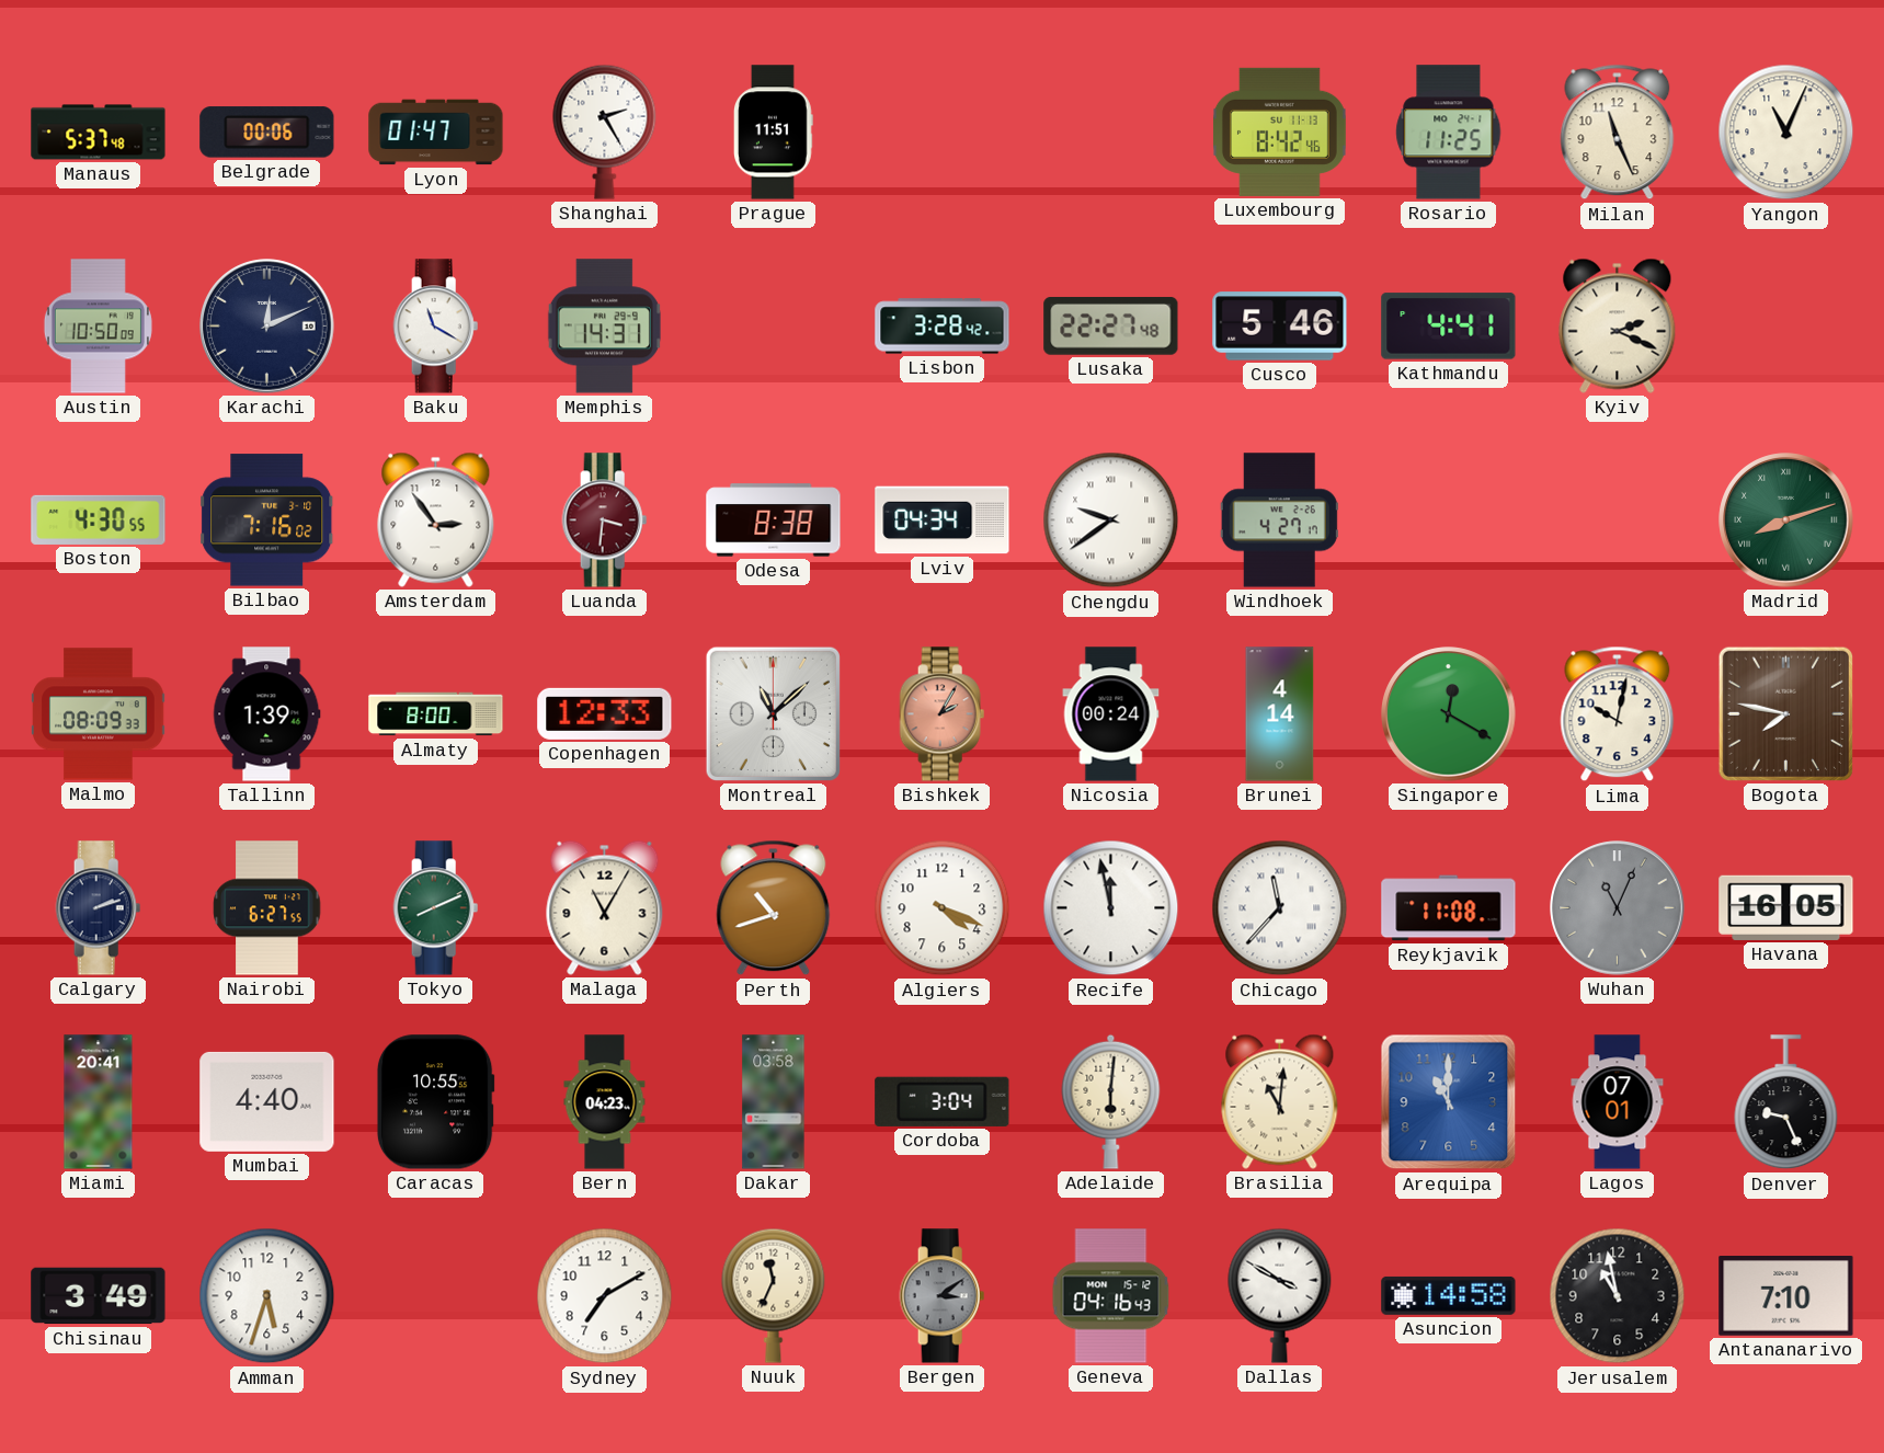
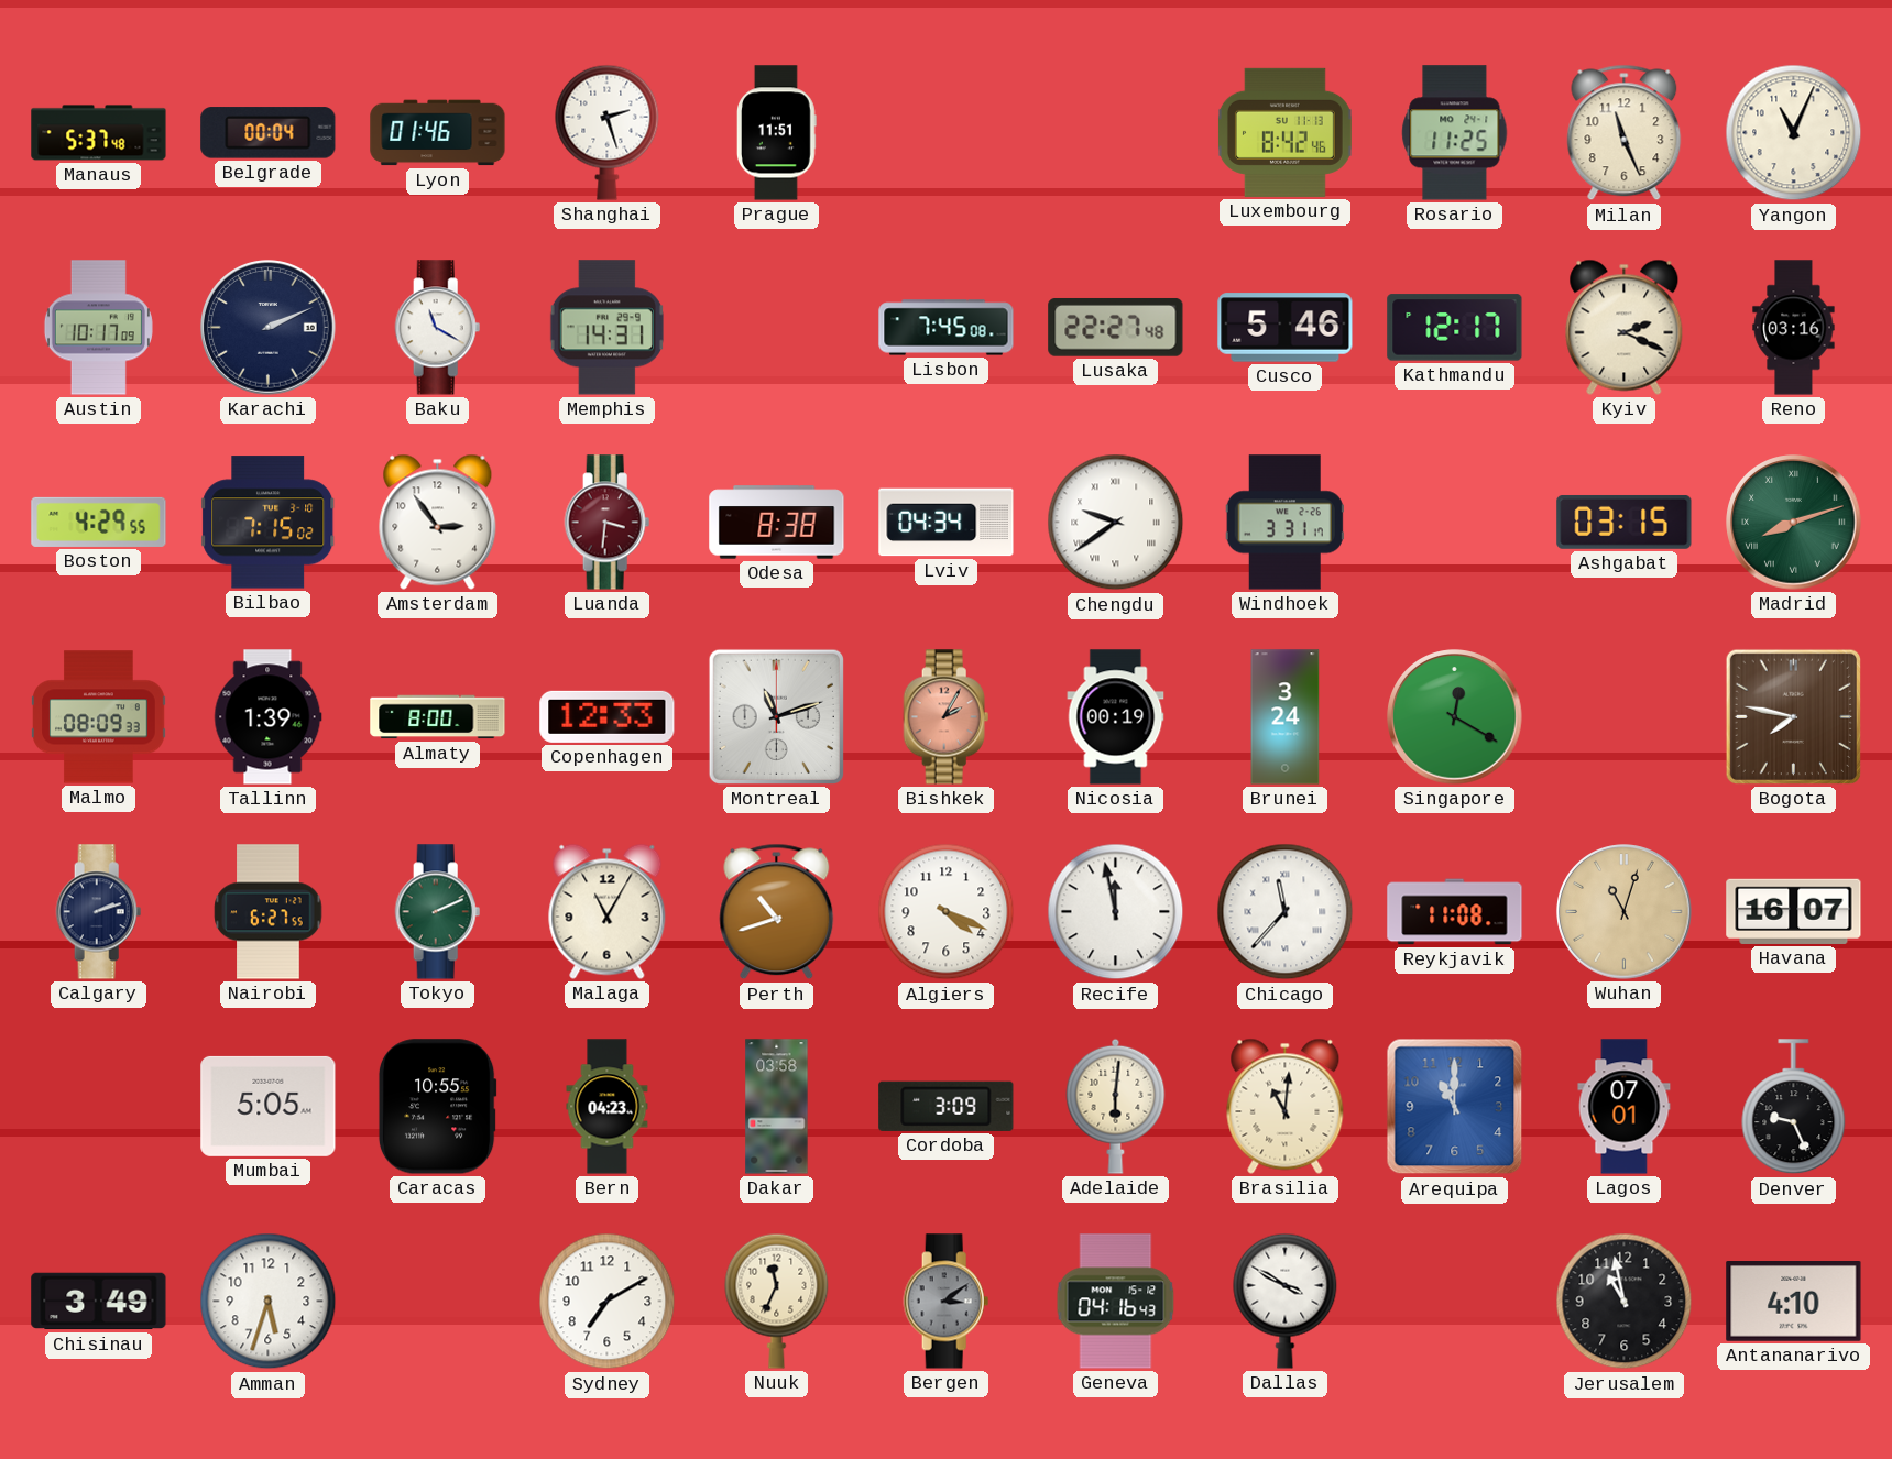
Belgrade: 00:06 -> 00:04 (269, 133)
Lyon: 01:47 -> 01:46 (438, 133)
Shanghai: 2:25 -> 2:27 (608, 132)
Austin: 10:50 -> 10:17 (98, 328)
Karachi: 12:11 -> 2:11 (269, 328)
Lisbon: 3:28 -> 7:45 (947, 328)
Kathmandu: 4:41 -> 12:17 (1455, 328)
Reno: none -> 03:16 (1794, 328)
Boston: 4:30 -> 4:29 (99, 522)
Bilbao: 7:16 -> 7:15 (269, 523)
Windhoek: 4:27 -> 3:31 (1284, 523)
Ashgabat: none -> 03:15 (1625, 522)
Montreal: 11:08 -> 11:12 (776, 716)
Nicosia: 00:24 -> 00:19 (1116, 717)
Brunei: 4:14 -> 3:24 (1286, 717)
Lima: 10:02 -> none (1618, 714)
Tokyo: 8:11 -> 2:11 (438, 912)
Wuhan: 11:04 -> 11:03 (1625, 912)
Wuhan dial: grey -> champagne (1625, 912)
Havana: 16:05 -> 16:07 (1794, 911)
Miami: 20:41 -> none (99, 1102)
Mumbai: 4:40 -> 5:05 (269, 1106)
Cordoba: 3:04 -> 3:09 (947, 1106)
Asuncion: 14:58 -> none (1449, 1295)
Antananarivo: 7:10 -> 4:10 (1794, 1302)
